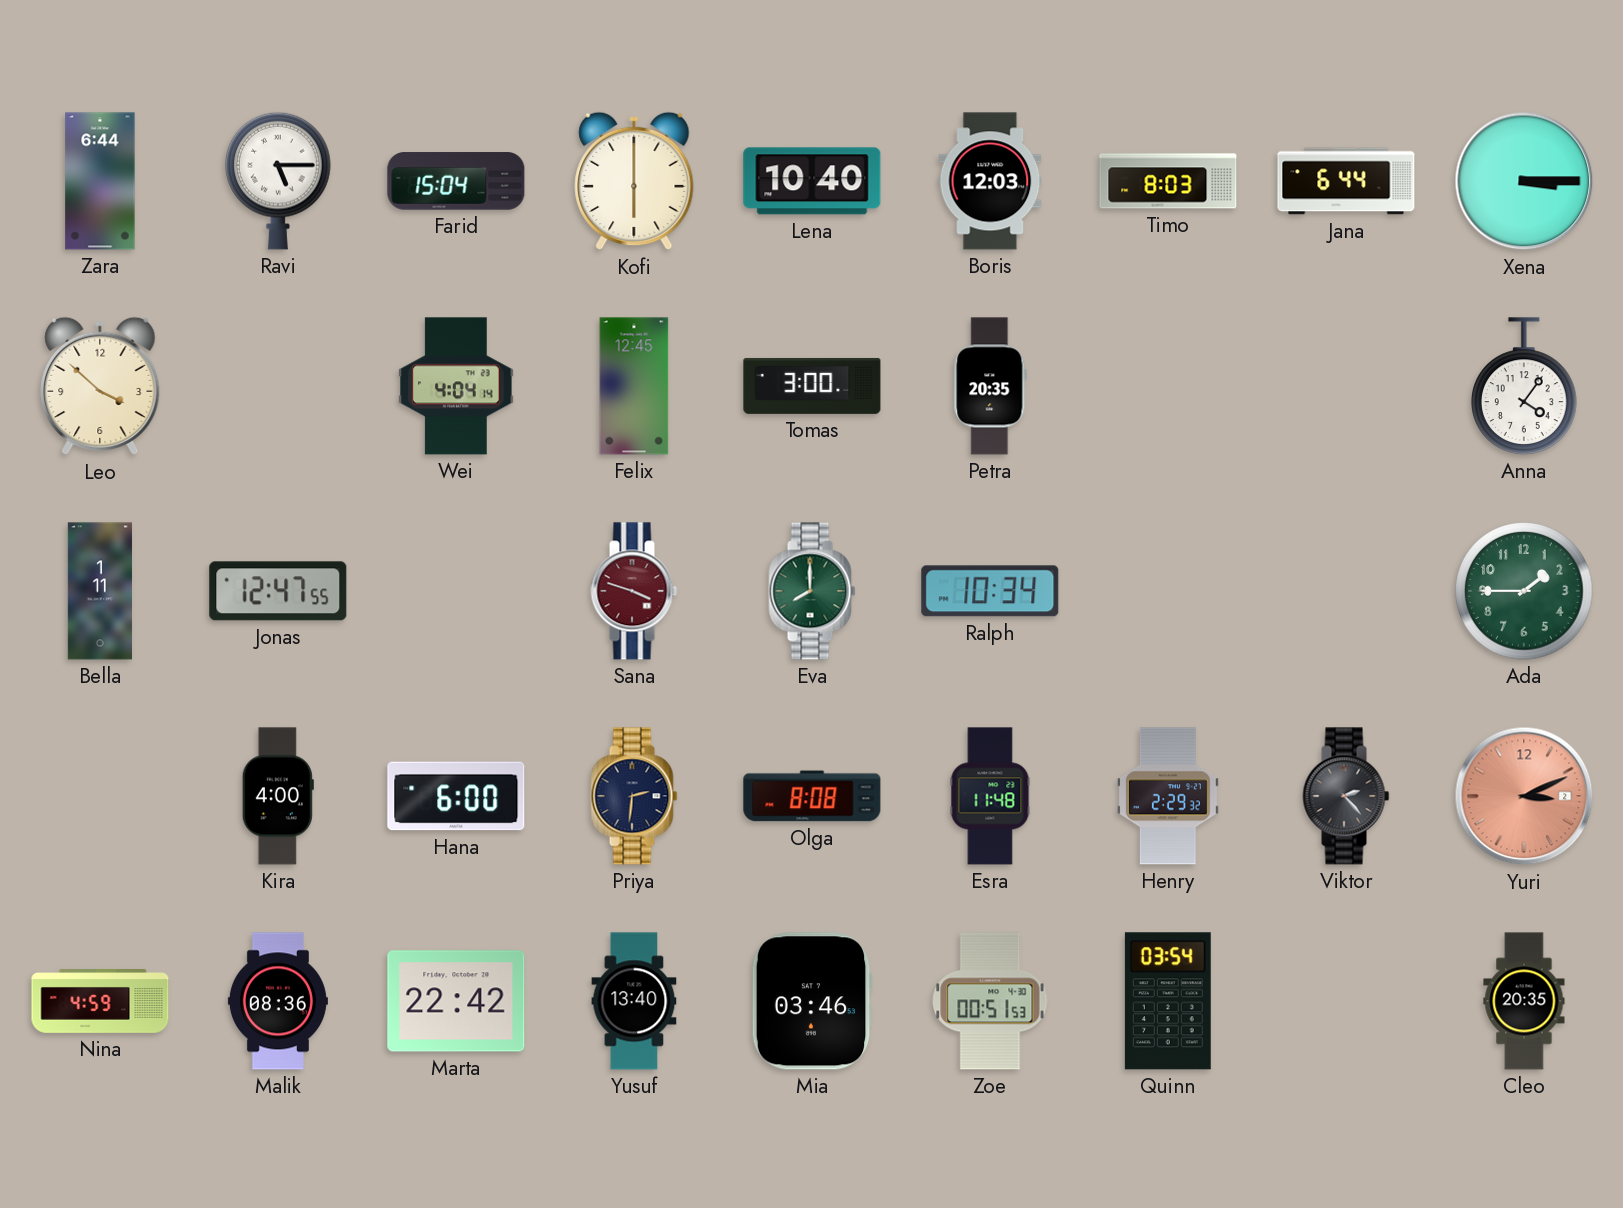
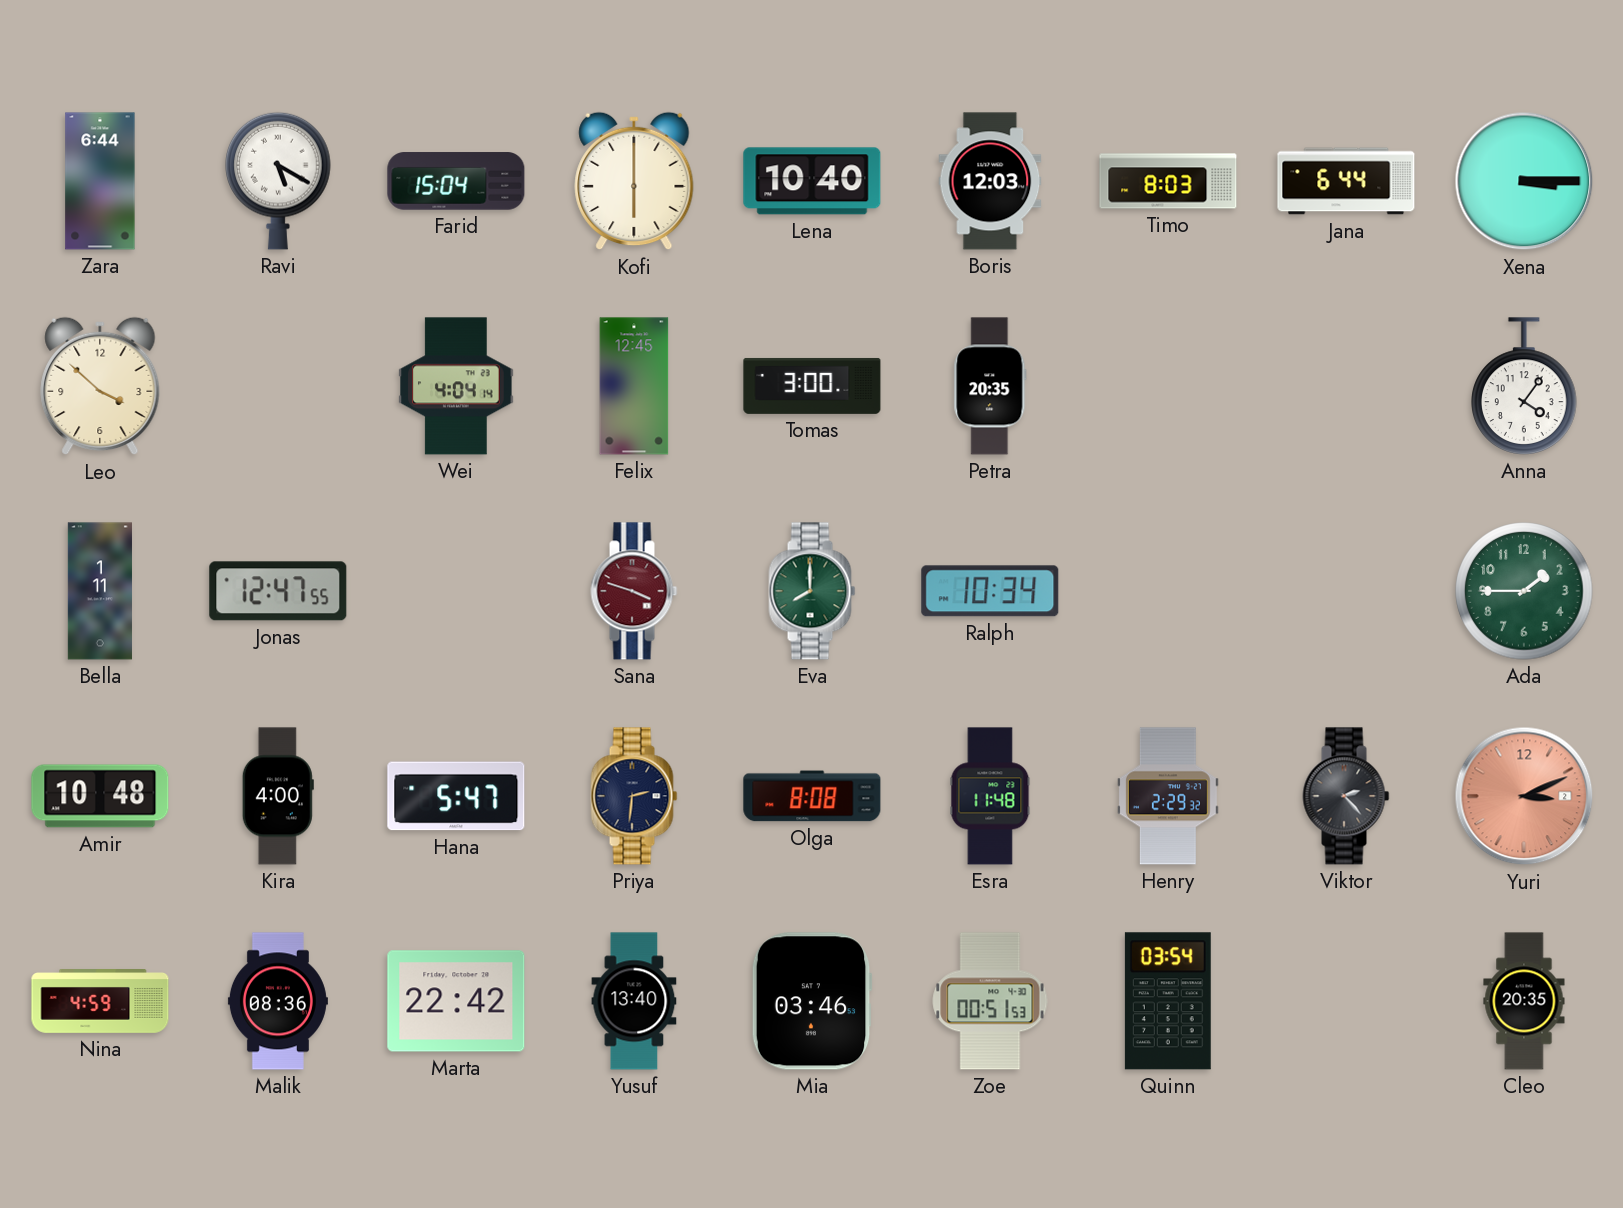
Ravi: 5:15 -> 5:20 (278, 181)
Amir: none -> 10:48 (100, 796)
Hana: 6:00 -> 5:47 (456, 796)
